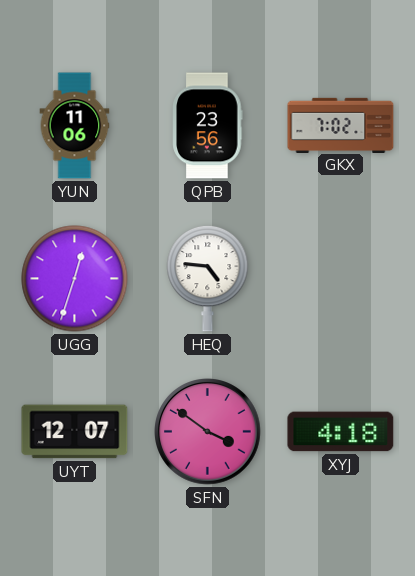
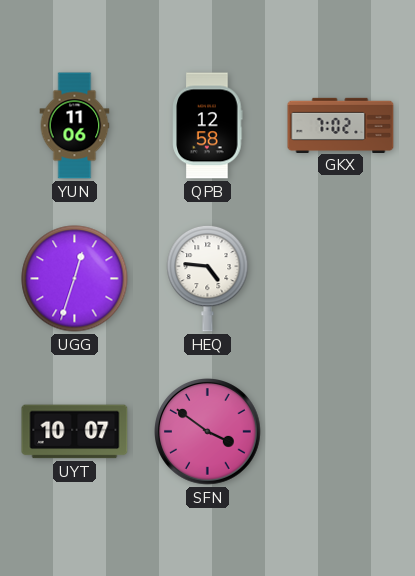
QPB: 23:56 -> 12:58 (208, 126)
UYT: 12:07 -> 10:07 (75, 432)
XYJ: 4:18 -> none (341, 432)
